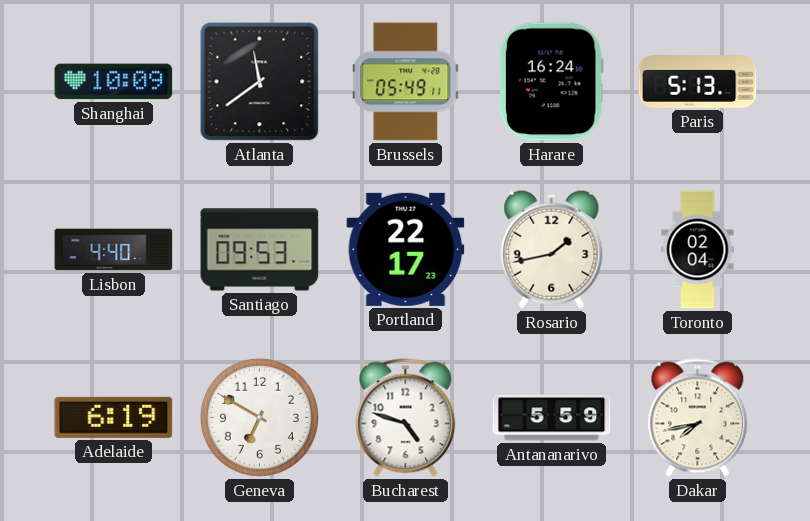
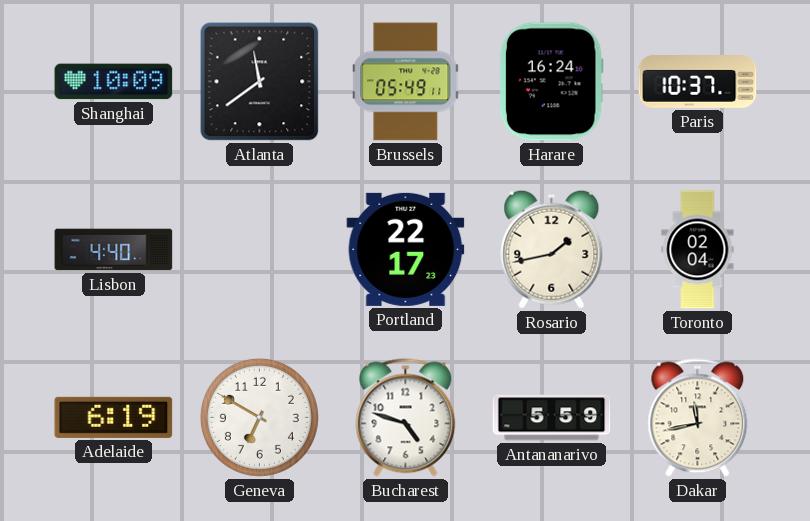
Paris: 5:13 -> 10:37 (698, 82)
Santiago: 09:53 -> none (260, 250)
Dakar: 7:43 -> 11:43 (698, 418)
